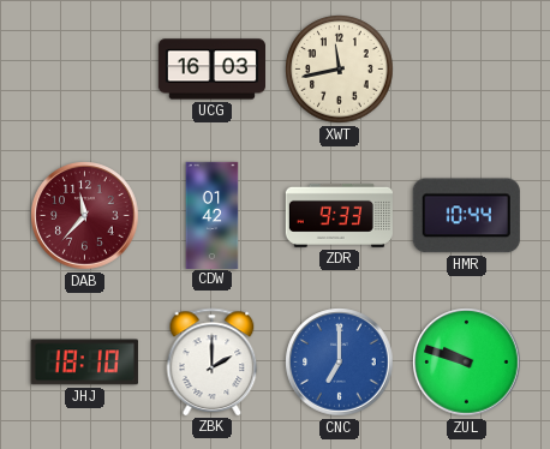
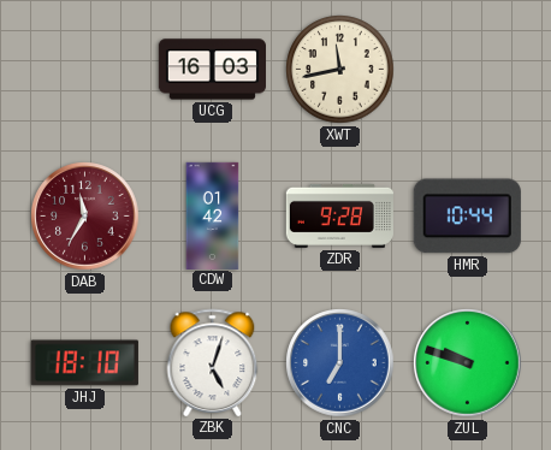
DAB: 11:37 -> 11:35 (85, 217)
ZDR: 9:33 -> 9:28 (339, 215)
ZBK: 2:00 -> 5:03 (213, 362)
